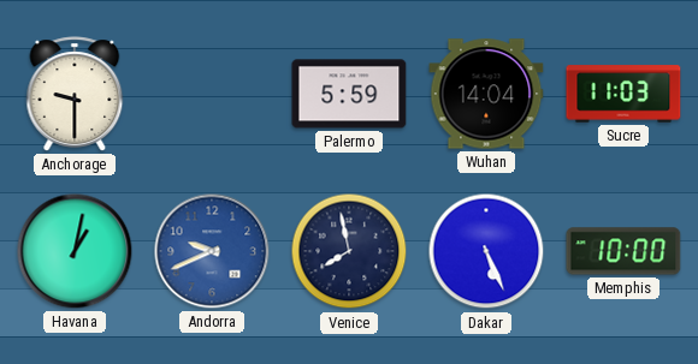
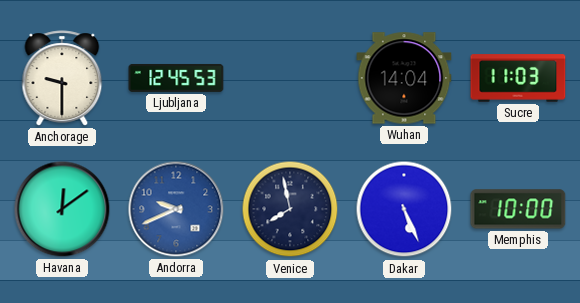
Ljubljana: none -> 12:45 (176, 78)
Palermo: 5:59 -> none (349, 94)
Havana: 1:02 -> 12:09 (62, 209)
